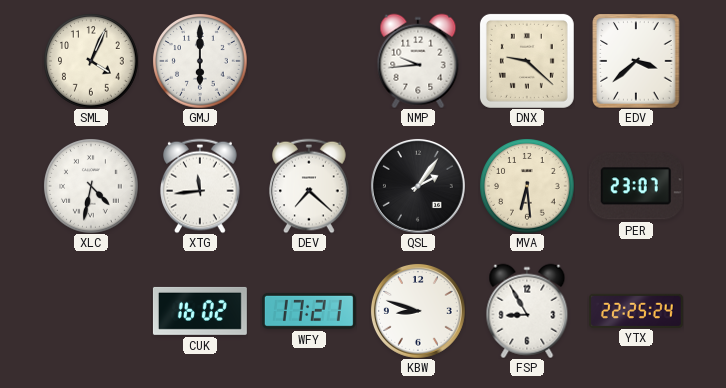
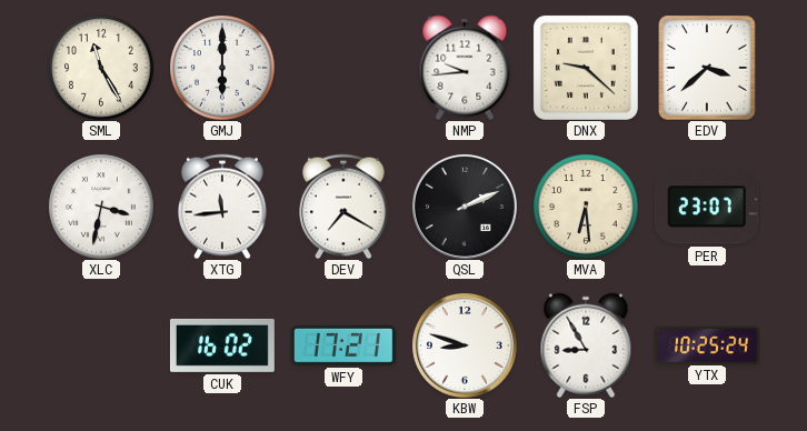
SML: 4:04 -> 11:25 (101, 68)
XLC: 4:32 -> 3:32 (101, 207)
DEV: 7:22 -> 7:20 (343, 207)
QSL: 2:06 -> 2:11 (465, 207)
YTX: 22:25 -> 10:25 (707, 344)
